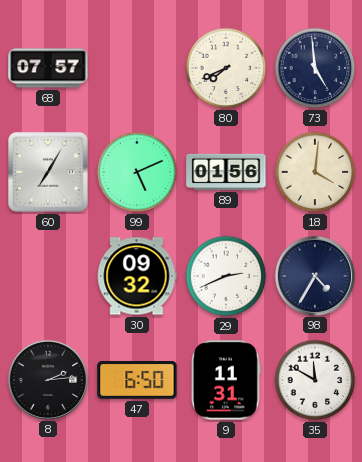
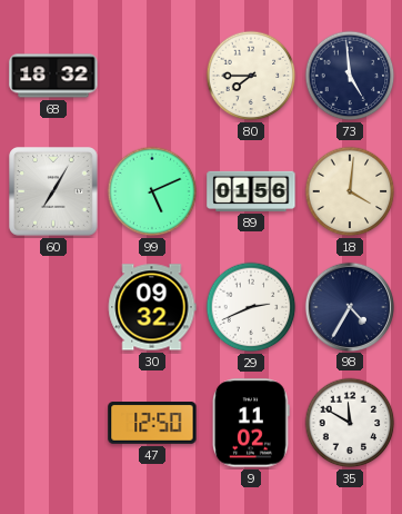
68: 07:57 -> 18:32 (53, 76)
80: 7:41 -> 7:45 (251, 76)
8: 2:14 -> none (47, 379)
47: 6:50 -> 12:50 (152, 424)
9: 11:31 -> 11:02 (251, 423)
